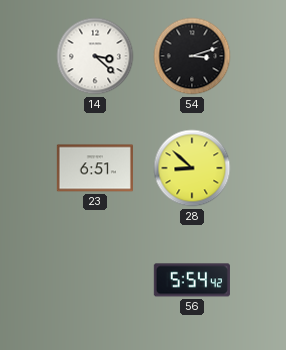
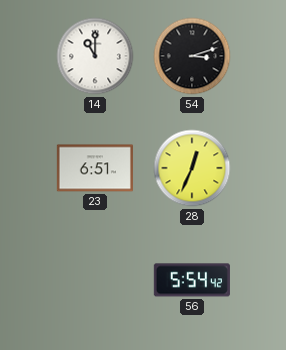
14: 3:22 -> 11:00 (95, 56)
28: 8:52 -> 12:34 (192, 168)
